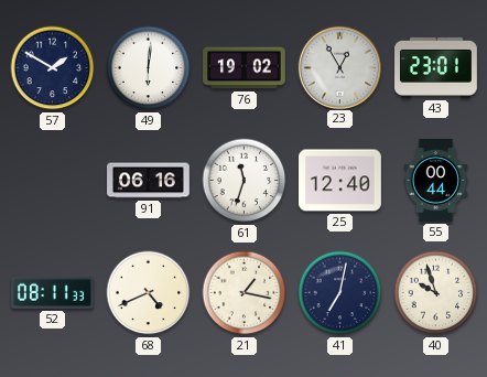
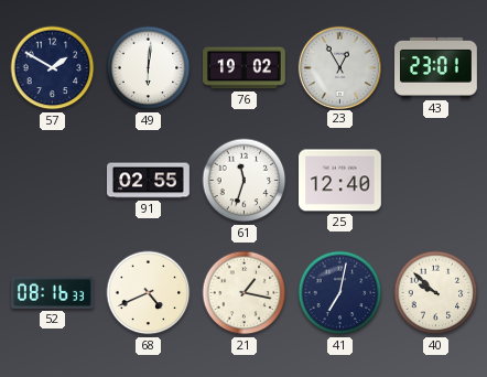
91: 06:16 -> 02:55 (149, 181)
55: 00:44 -> none (436, 181)
52: 08:11 -> 08:16 (53, 292)
40: 9:57 -> 9:52 (436, 293)
